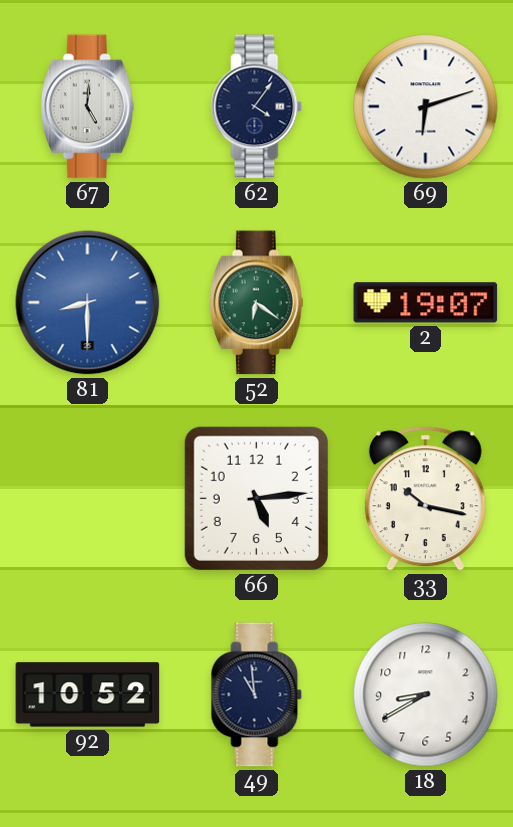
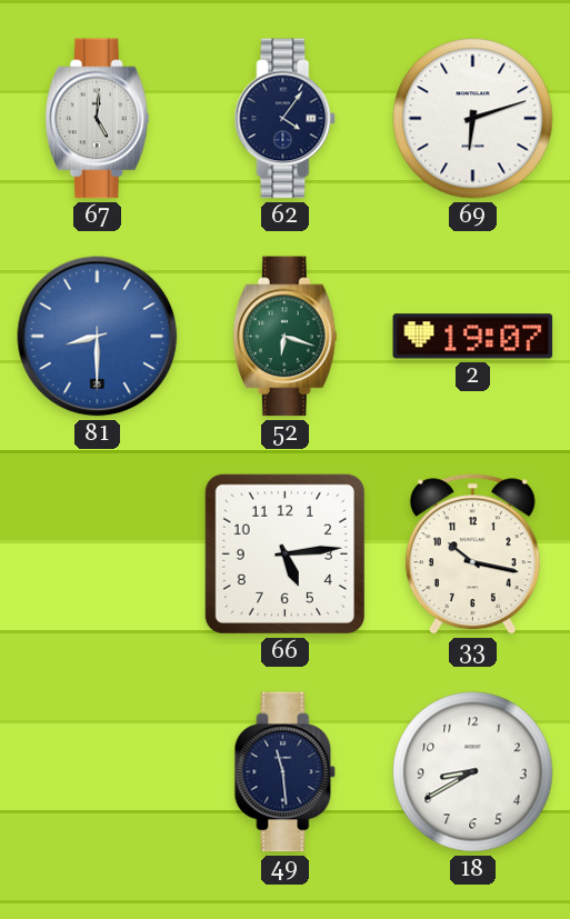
52: 6:21 -> 6:18 (284, 337)
92: 10:52 -> none (88, 695)
49: 10:59 -> 11:29 (286, 772)
